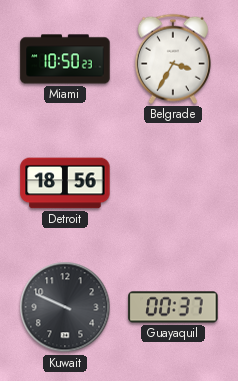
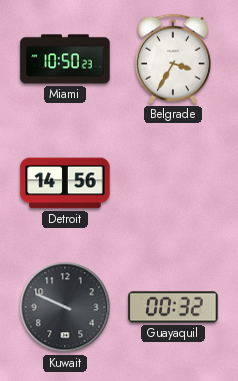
Detroit: 18:56 -> 14:56 (65, 183)
Guayaquil: 00:37 -> 00:32 (173, 307)
